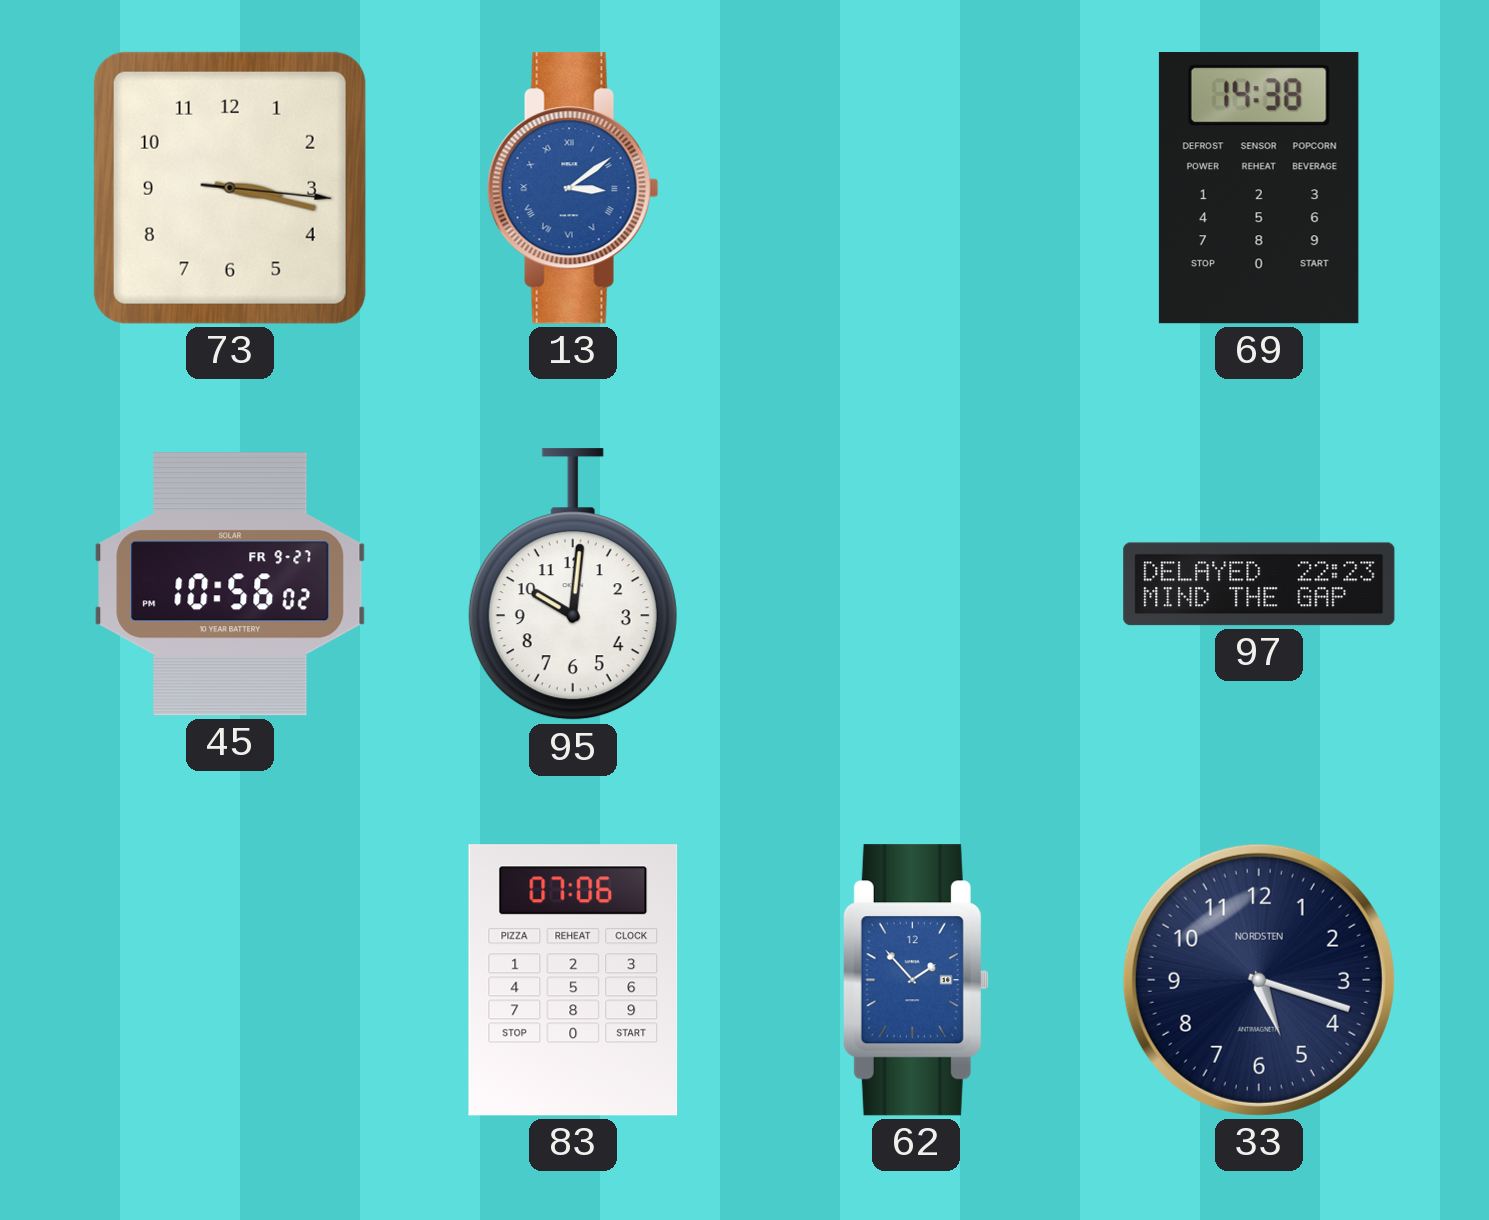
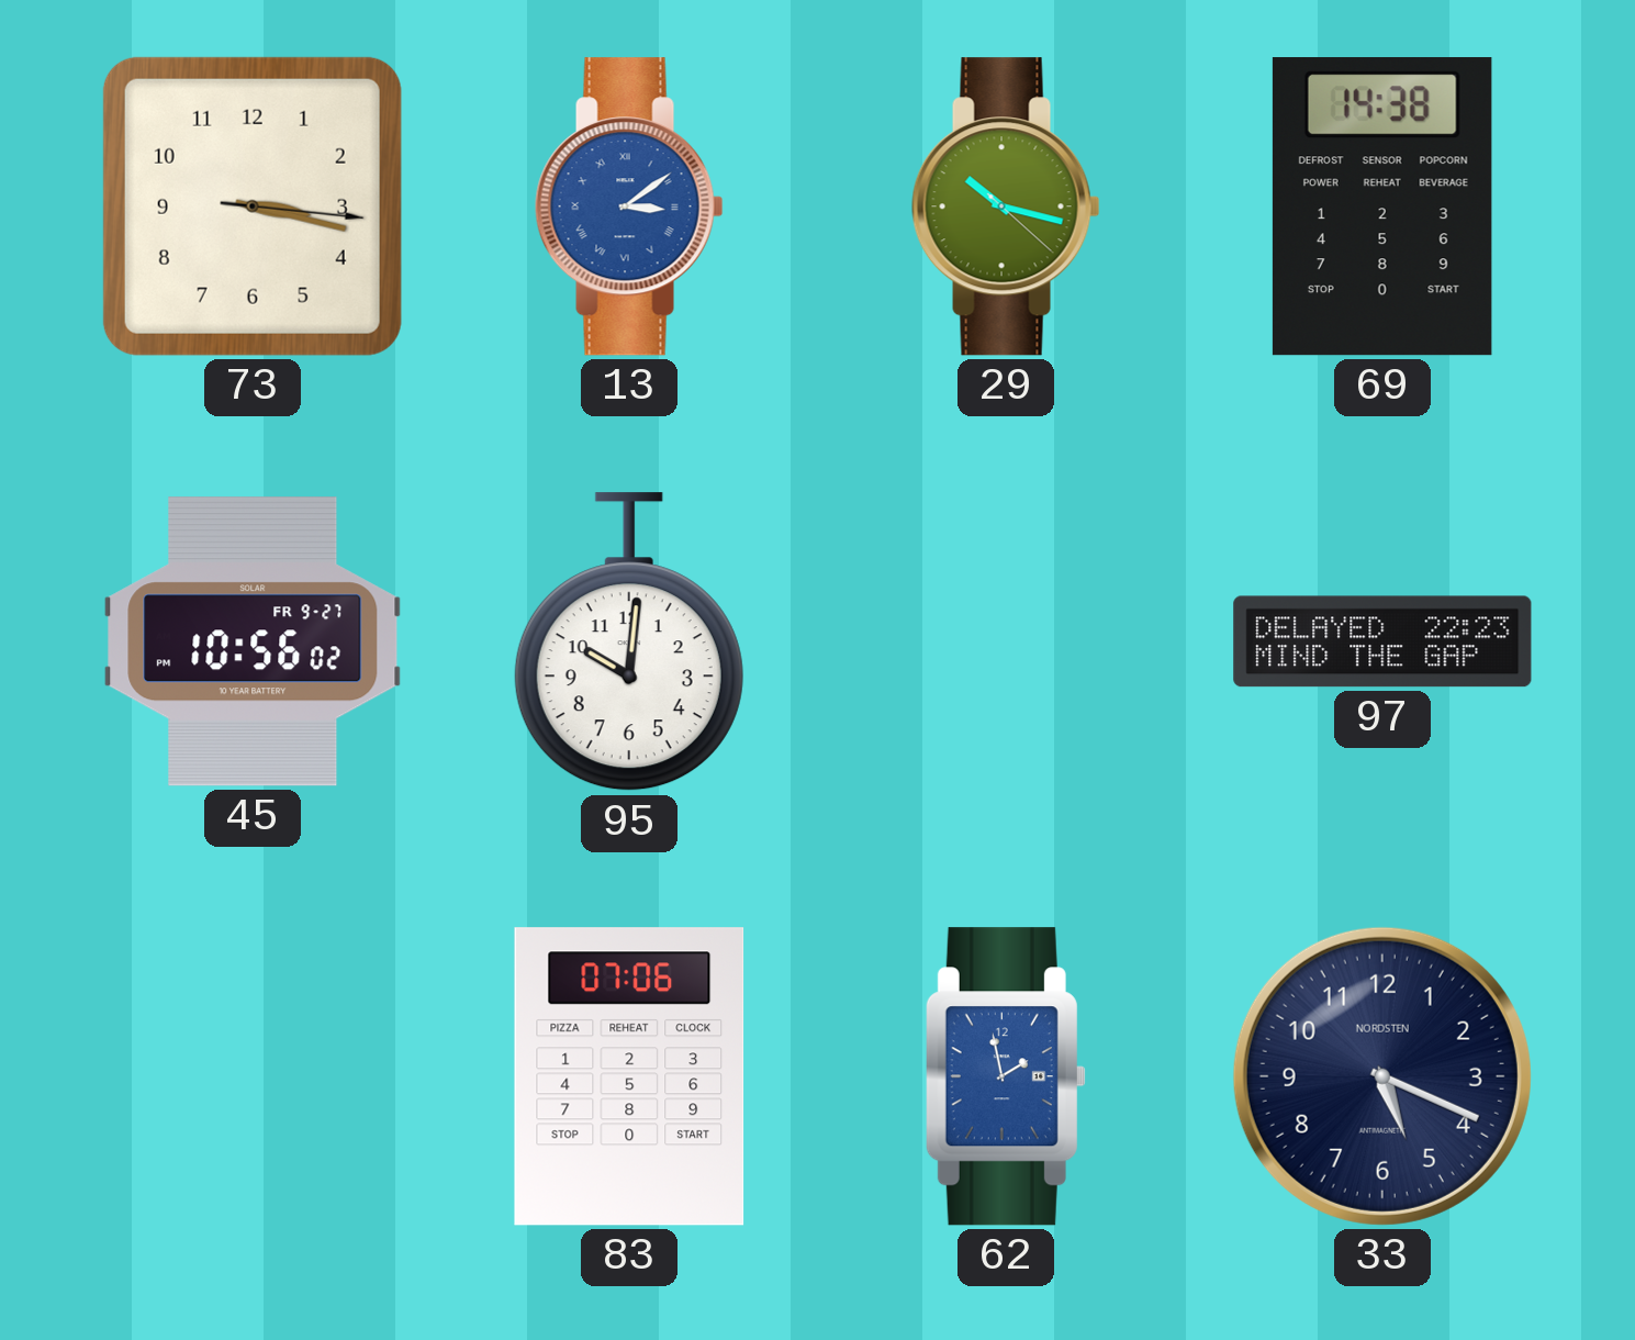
29: none -> 10:17 (1006, 206)
62: 1:53 -> 1:58 (1006, 1076)
33: 5:18 -> 5:19 (1382, 1076)
